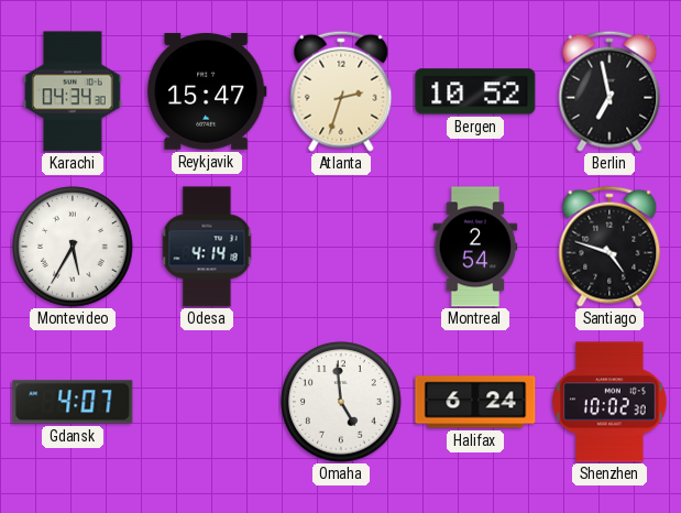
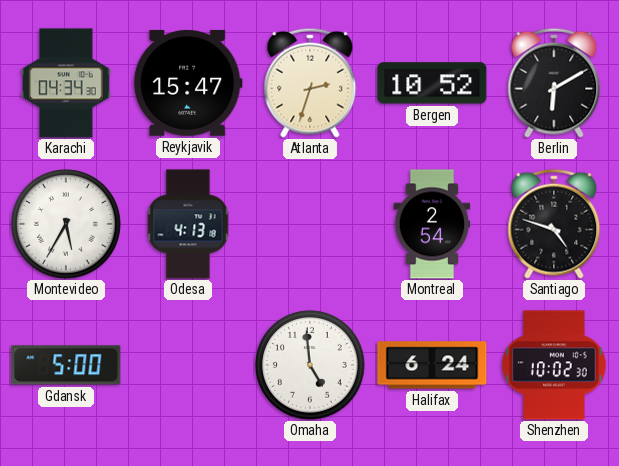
Berlin: 6:58 -> 6:10 (554, 83)
Odesa: 4:14 -> 4:13 (188, 224)
Gdansk: 4:07 -> 5:00 (66, 365)
